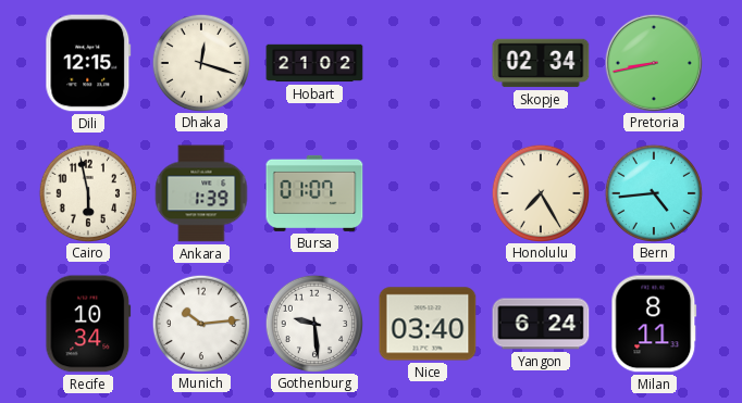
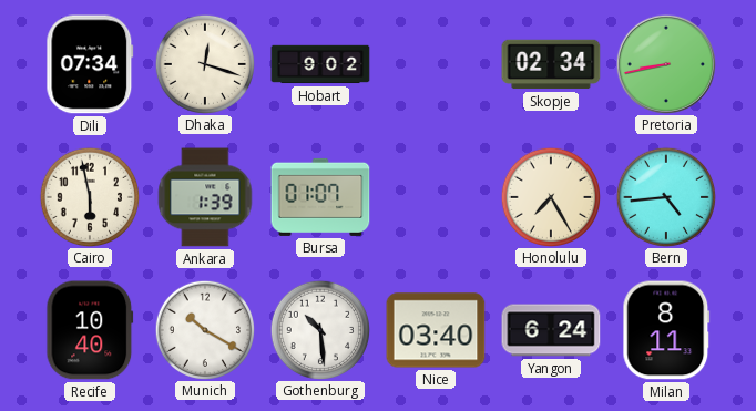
Dili: 12:15 -> 07:34 (90, 64)
Hobart: 21:02 -> 9:02 (320, 64)
Recife: 10:34 -> 10:40 (90, 330)
Munich: 10:14 -> 10:20 (204, 329)
Gothenburg: 9:29 -> 10:29 (319, 329)
